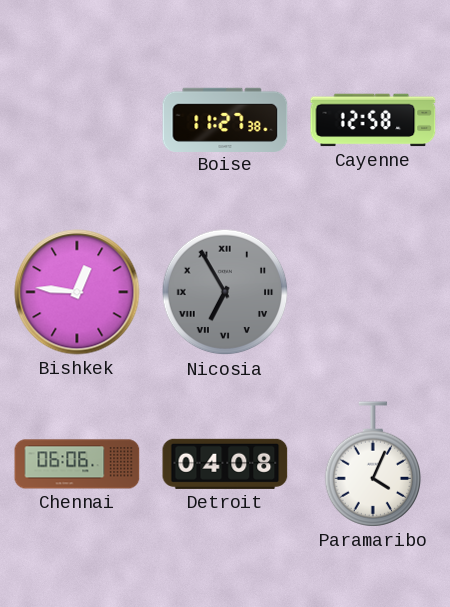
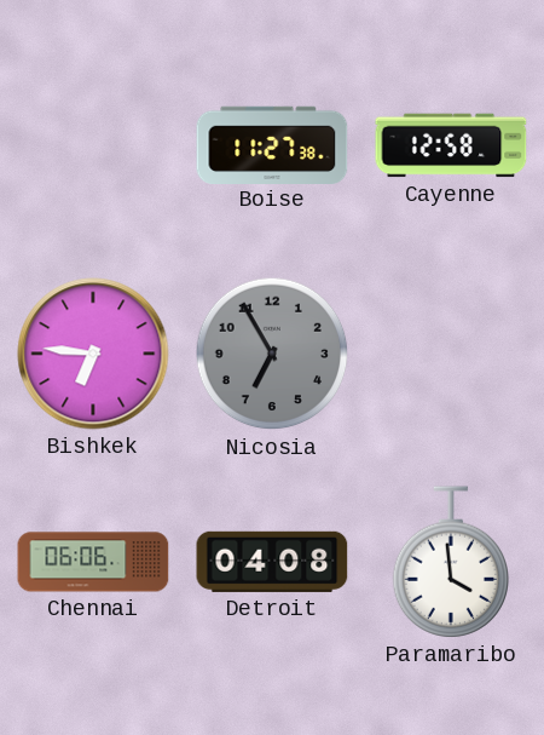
Bishkek: 12:46 -> 6:46 (93, 354)
Nicosia numerals: Roman -> Arabic (272, 354)
Paramaribo: 4:04 -> 3:59 (451, 562)
